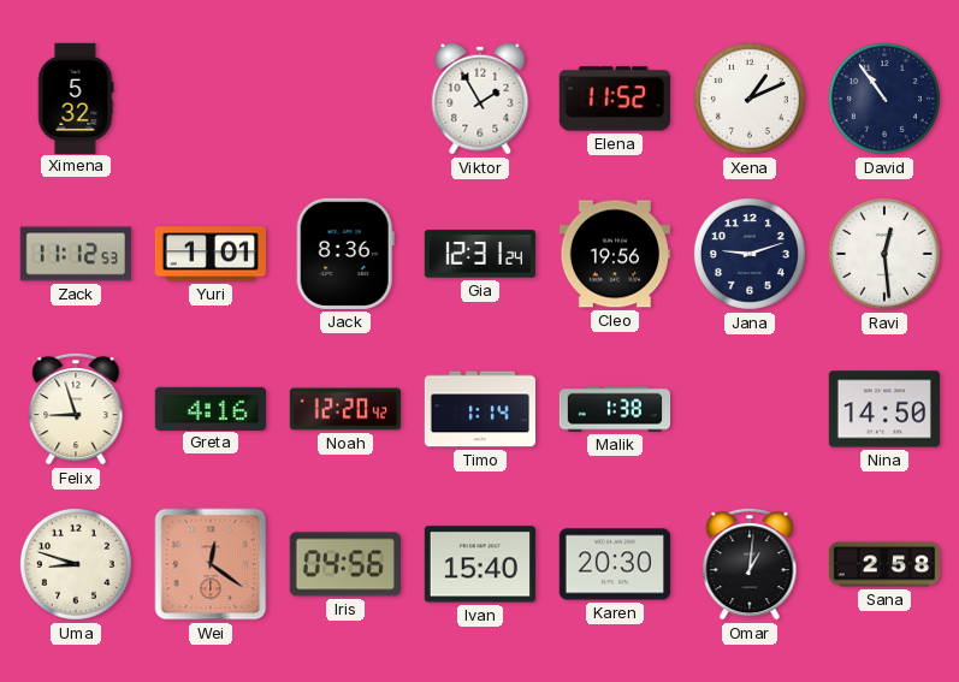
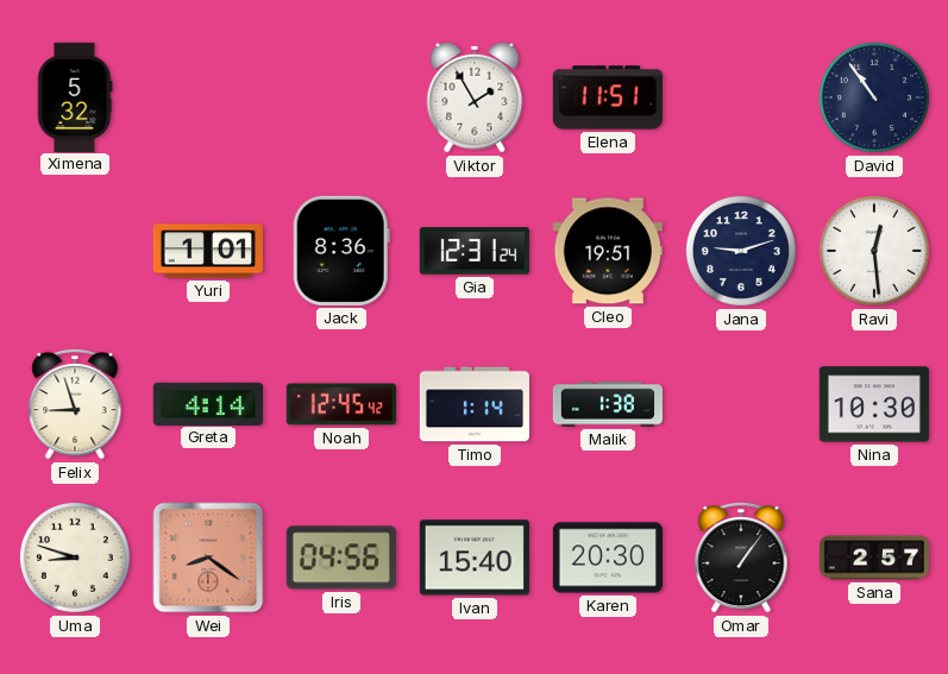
Elena: 11:52 -> 11:51 (608, 97)
Xena: 1:11 -> none (750, 99)
Zack: 11:12 -> none (76, 254)
Cleo: 19:56 -> 19:51 (608, 251)
Greta: 4:16 -> 4:14 (207, 403)
Noah: 12:20 -> 12:45 (340, 404)
Nina: 14:50 -> 10:30 (874, 404)
Wei: 12:21 -> 8:21 (208, 558)
Omar: 1:01 -> 1:06 (741, 558)
Sana: 2:58 -> 2:57 (873, 558)
